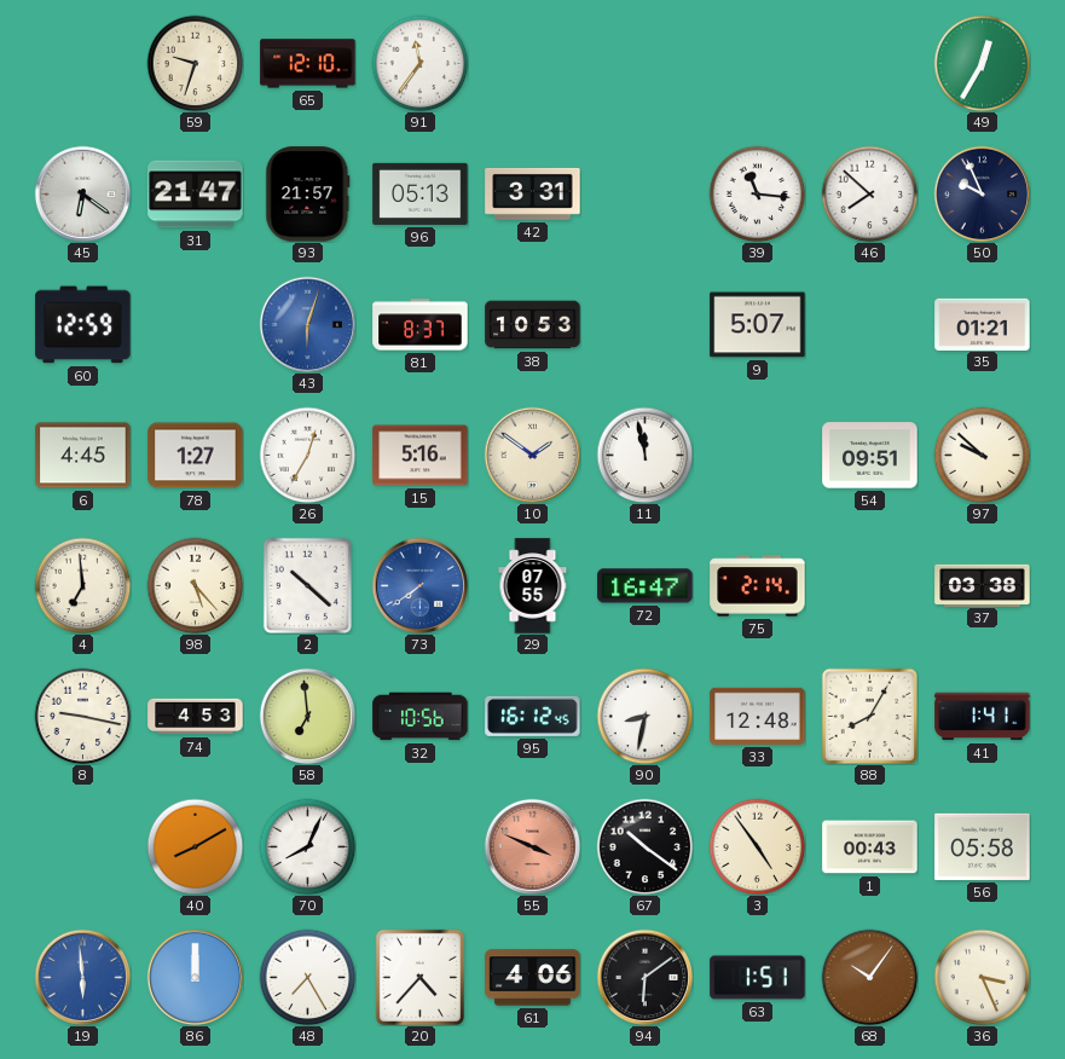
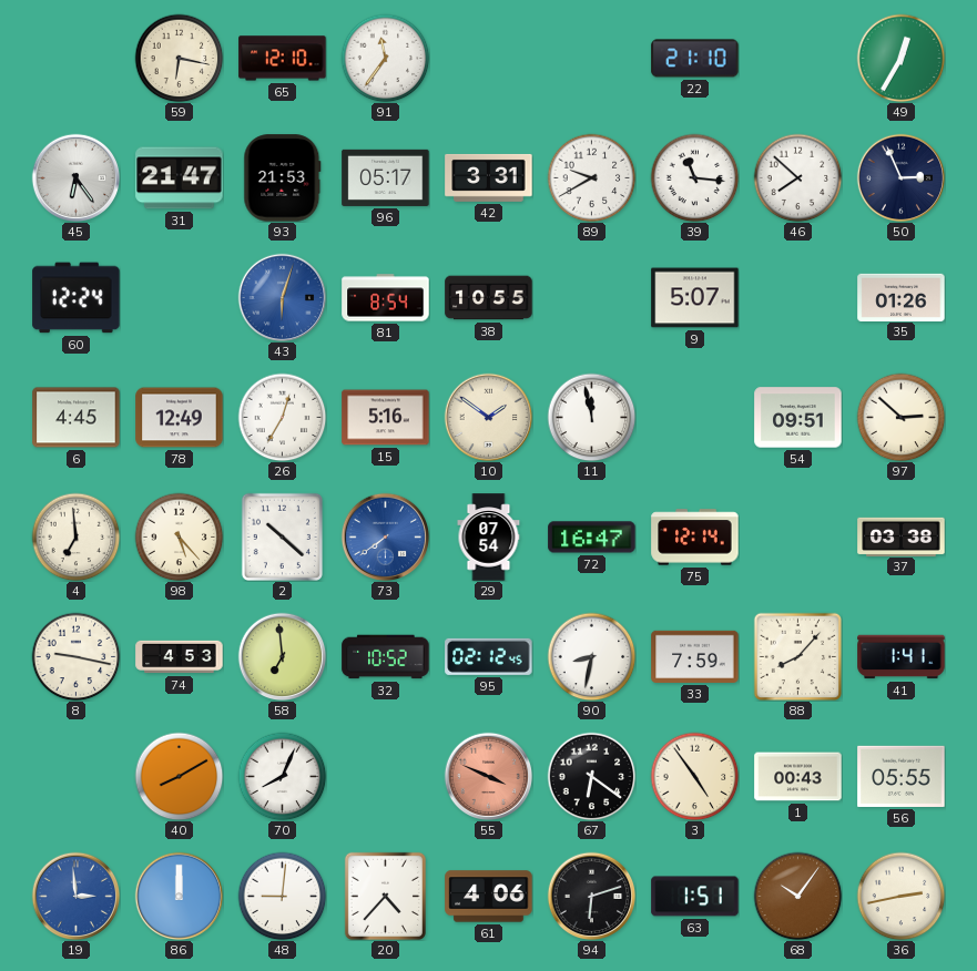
59: 9:33 -> 6:17 (179, 58)
22: none -> 21:10 (695, 59)
45: 6:21 -> 6:24 (75, 177)
93: 21:57 -> 21:53 (283, 178)
96: 05:13 -> 05:17 (386, 177)
89: none -> 9:40 (591, 177)
50: 9:56 -> 2:56 (900, 177)
60: 12:59 -> 12:24 (77, 298)
81: 8:37 -> 8:54 (386, 298)
38: 10:53 -> 10:55 (489, 298)
35: 01:21 -> 01:26 (902, 297)
78: 1:27 -> 12:49 (180, 418)
97: 9:52 -> 2:52 (900, 417)
29: 07:55 -> 07:54 (489, 538)
75: 2:14 -> 12:14 (695, 538)
32: 10:56 -> 10:52 (386, 657)
95: 16:12 -> 02:12 (489, 656)
33: 12:48 -> 7:59 (695, 656)
88: 8:05 -> 8:07 (797, 656)
67: 10:21 -> 6:21 (591, 776)
56: 05:58 -> 05:55 (902, 776)
19: 5:59 -> 2:59 (75, 896)
48: 7:25 -> 9:01 (282, 896)
94: 6:09 -> 6:12 (591, 896)
36: 3:26 -> 2:43 (900, 896)
